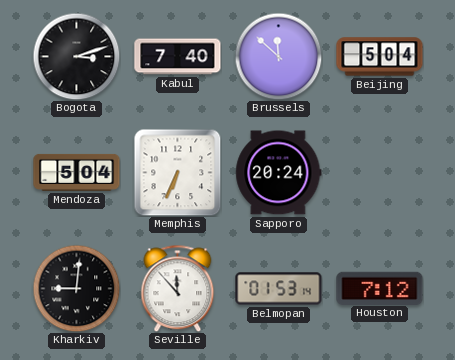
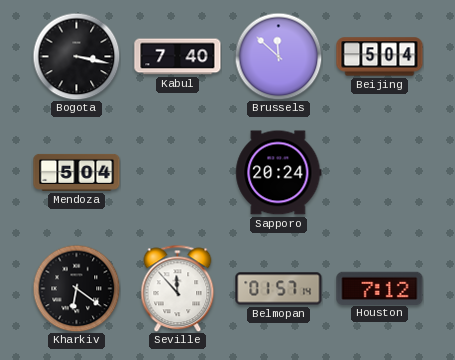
Bogota: 3:12 -> 3:17 (76, 56)
Memphis: 6:34 -> none (177, 172)
Kharkiv: 9:01 -> 6:21 (76, 288)
Belmopan: 01:53 -> 01:57 (279, 289)
